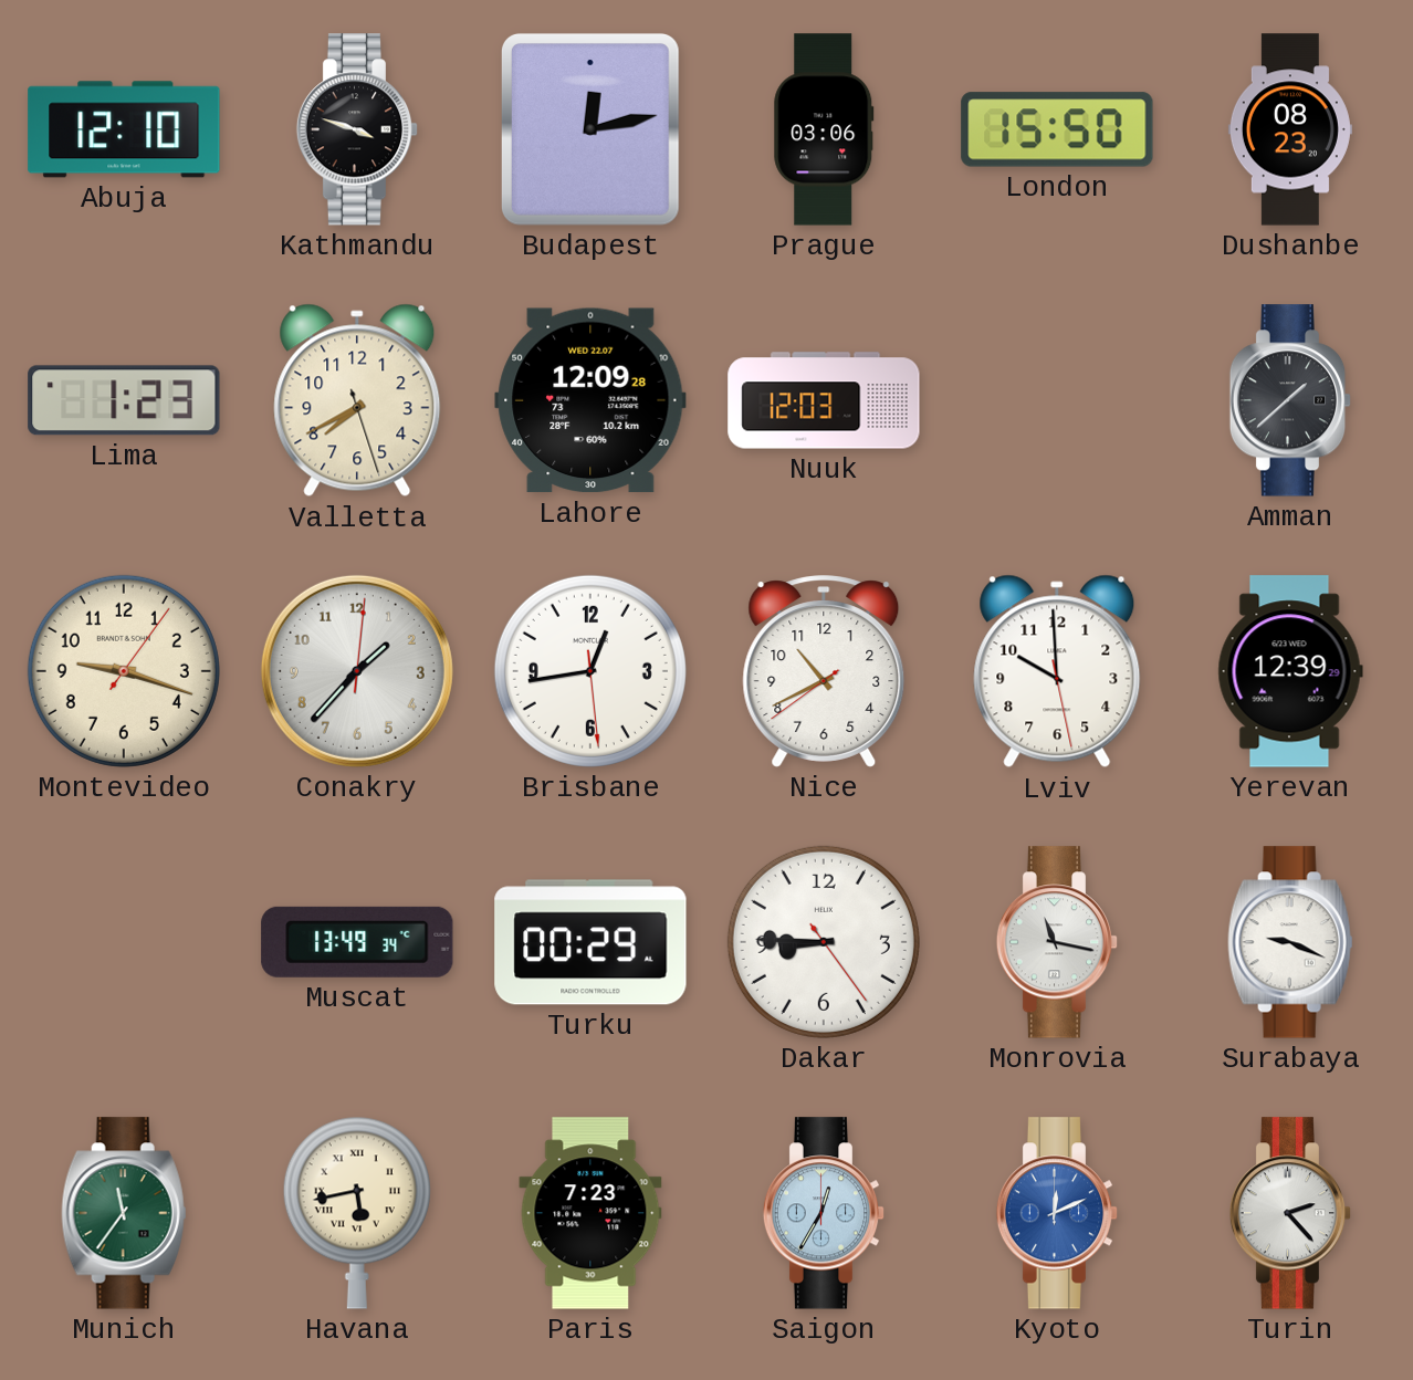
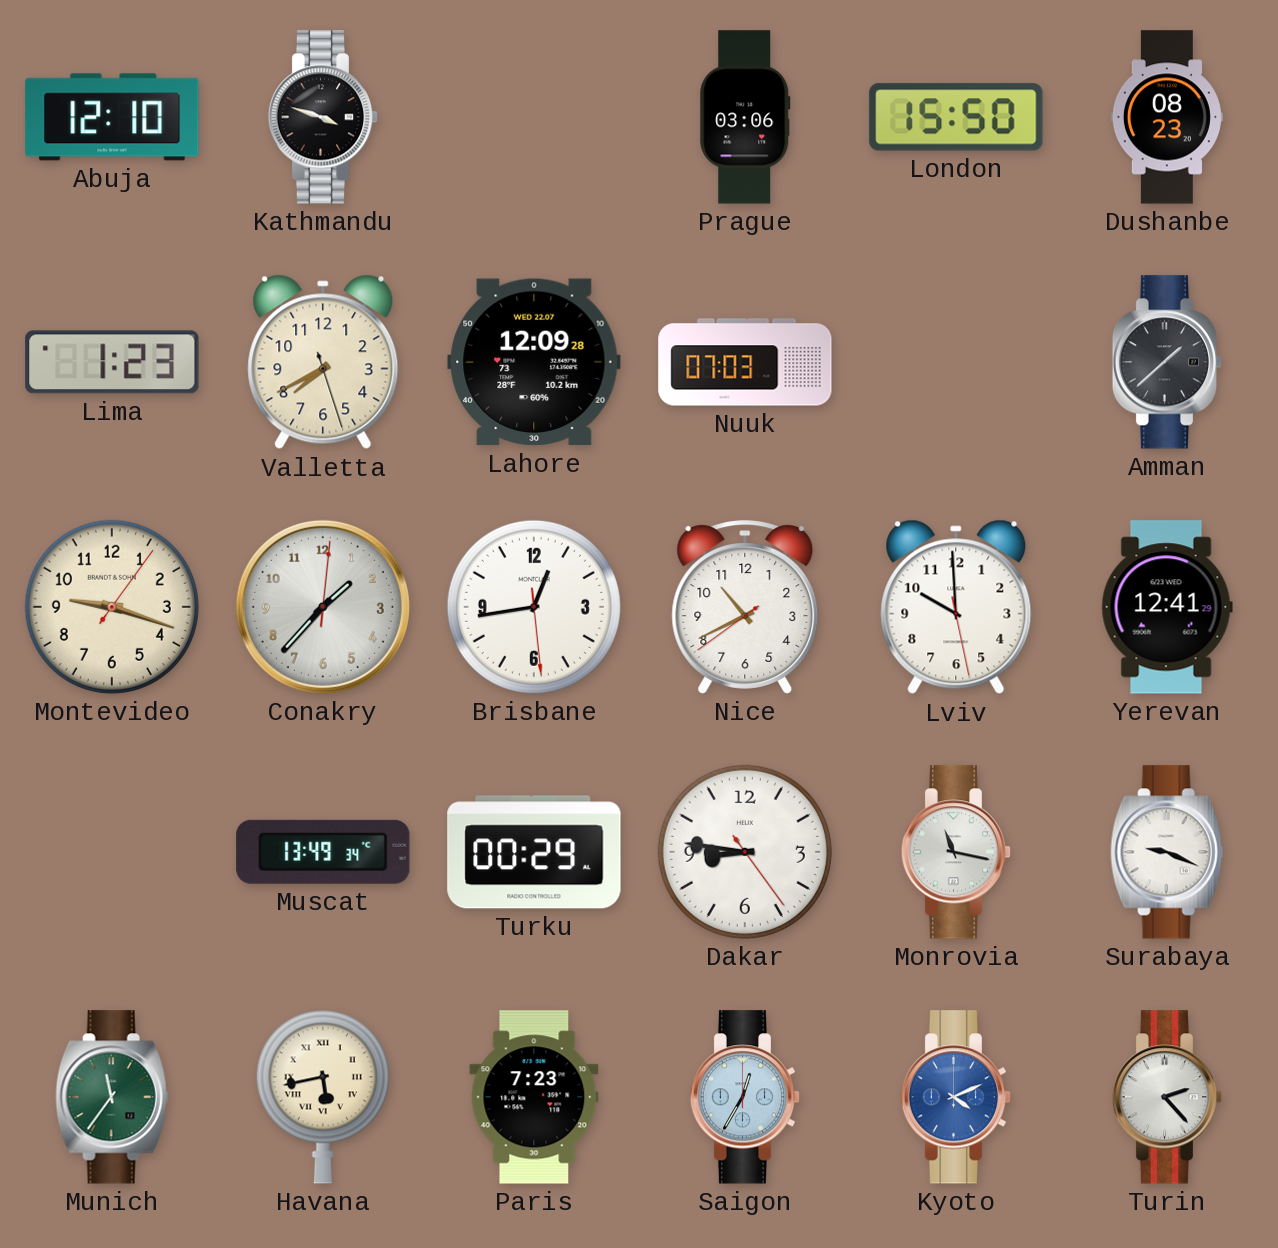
Budapest: 12:13 -> none (590, 129)
Nuuk: 12:03 -> 07:03 (745, 362)
Yerevan: 12:39 -> 12:41 (1167, 607)
Dakar: 8:45 -> 8:46 (745, 852)
Kyoto: 12:11 -> 4:11 (956, 1097)
